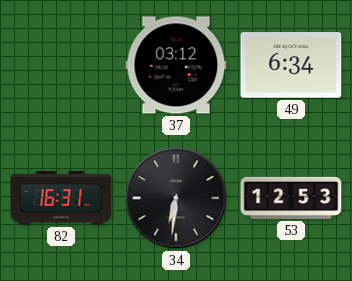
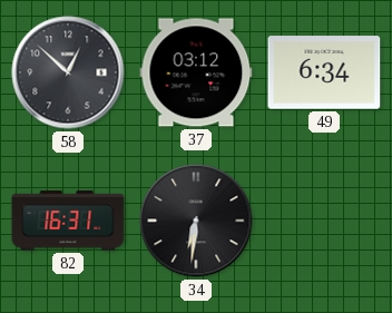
58: none -> 12:52 (68, 72)
53: 12:53 -> none (291, 198)
